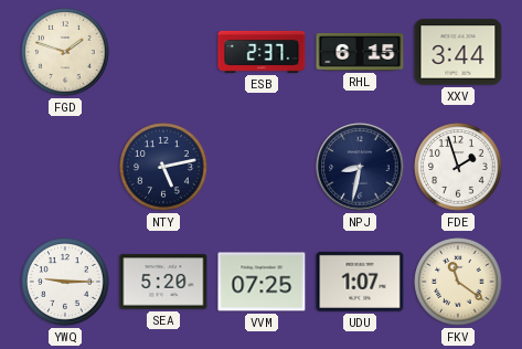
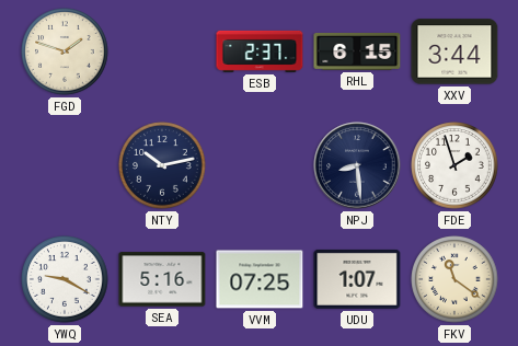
NTY: 5:13 -> 10:13 (162, 165)
NPJ: 8:32 -> 8:29 (357, 165)
YWQ: 9:15 -> 9:20 (65, 279)
SEA: 5:20 -> 5:16 (162, 279)
